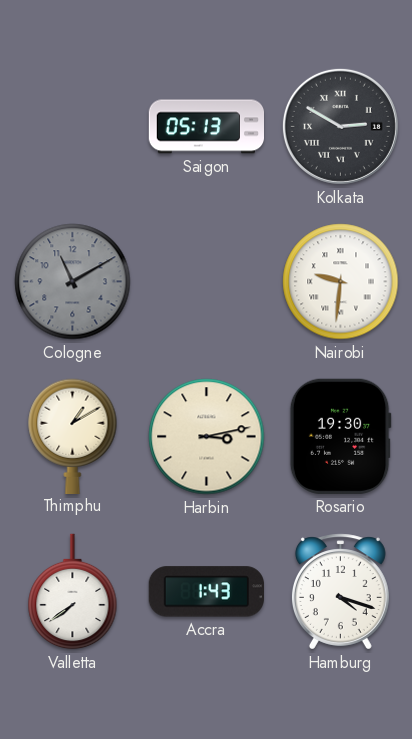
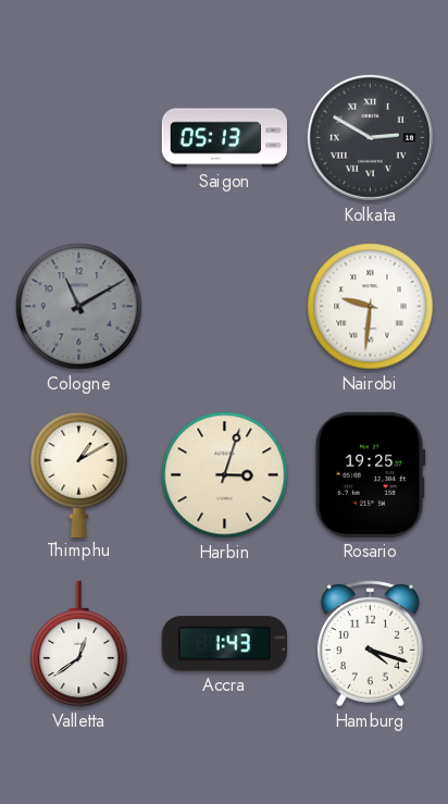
Harbin: 3:13 -> 3:03 (225, 475)
Rosario: 19:30 -> 19:25 (370, 474)
Valletta: 7:39 -> 12:39 (79, 644)
